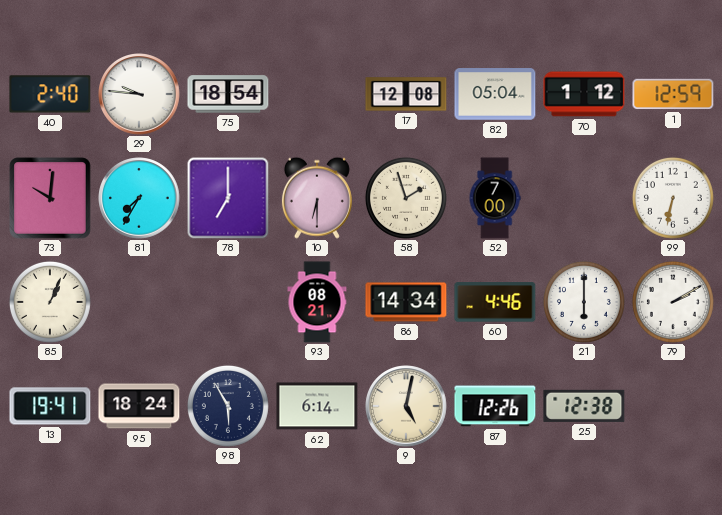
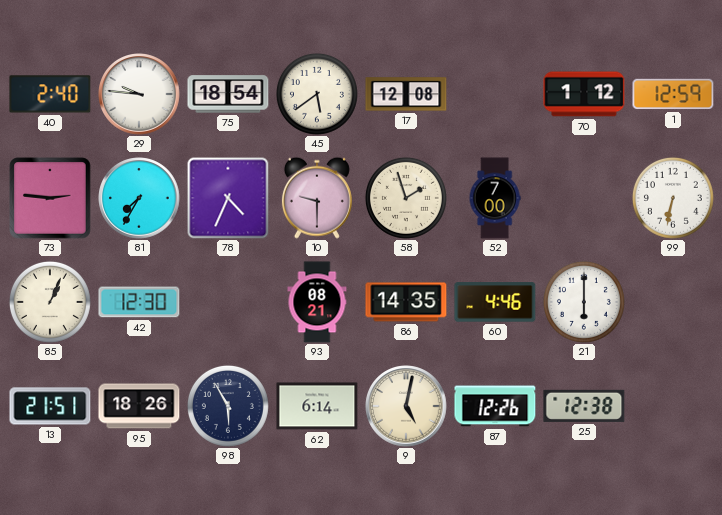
45: none -> 5:39 (317, 94)
82: 05:04 -> none (495, 94)
73: 10:01 -> 2:46 (50, 198)
78: 7:00 -> 4:34 (228, 198)
10: 6:30 -> 9:30 (317, 198)
42: none -> 12:30 (139, 302)
86: 14:34 -> 14:35 (406, 302)
79: 2:10 -> none (673, 302)
13: 19:41 -> 21:51 (50, 406)
95: 18:24 -> 18:26 (139, 406)
